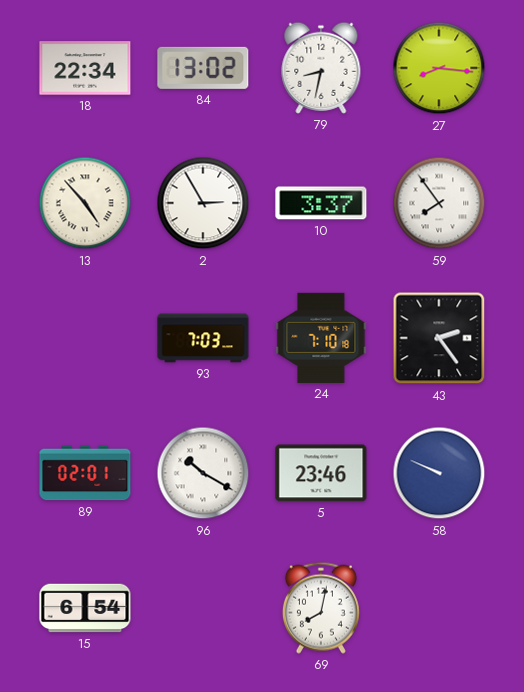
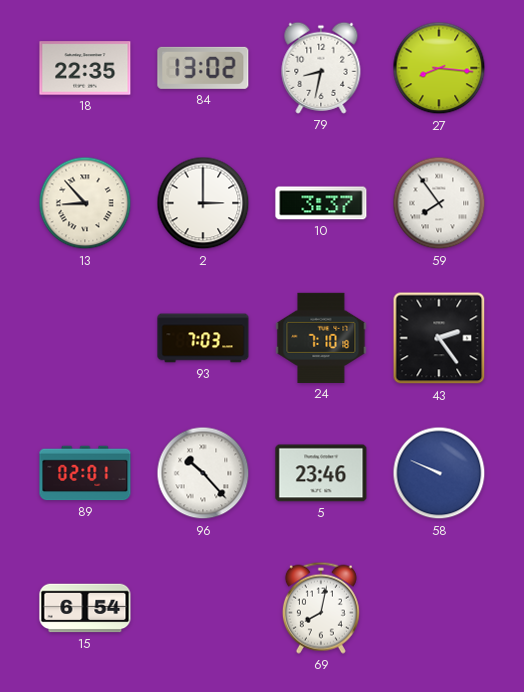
18: 22:34 -> 22:35 (85, 68)
13: 4:53 -> 8:53 (85, 203)
2: 2:55 -> 3:00 (203, 203)
96: 10:20 -> 10:23 (203, 473)
